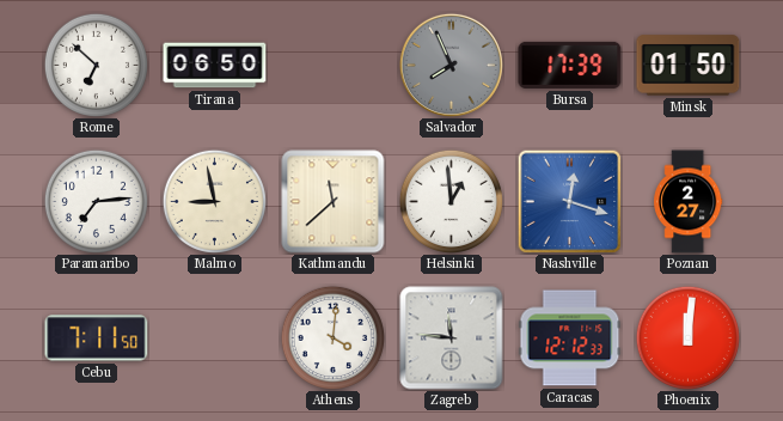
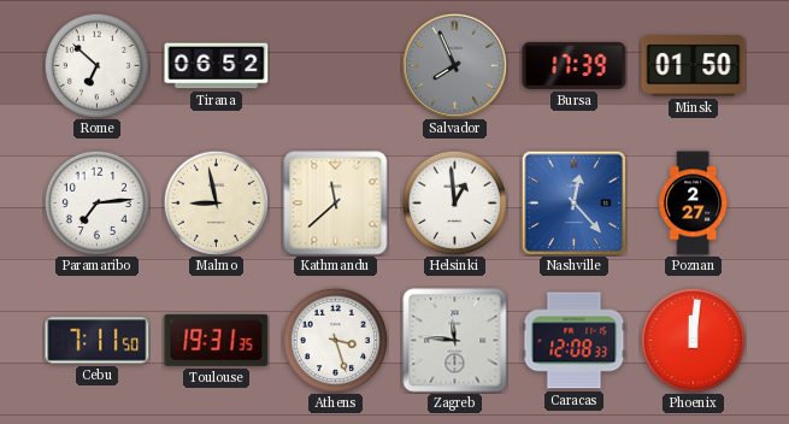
Tirana: 06:50 -> 06:52 (217, 66)
Nashville: 12:18 -> 12:23 (573, 202)
Toulouse: none -> 19:31 (217, 340)
Athens: 4:01 -> 3:27 (335, 340)
Caracas: 12:12 -> 12:08 (575, 341)
